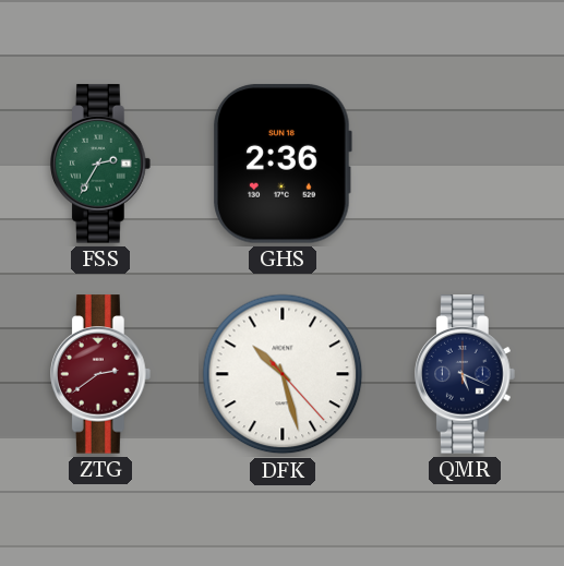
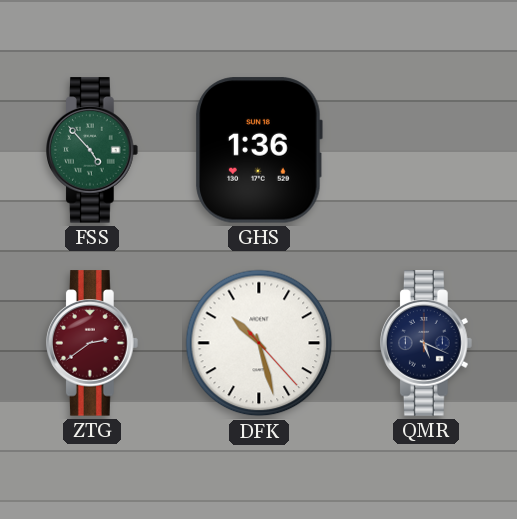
FSS: 2:35 -> 4:53 (92, 150)
GHS: 2:36 -> 1:36 (259, 150)
